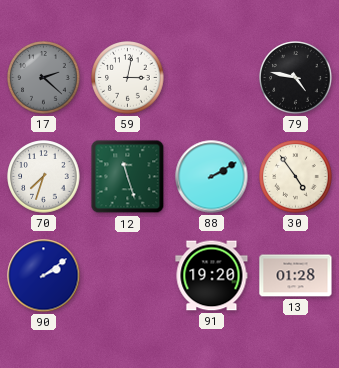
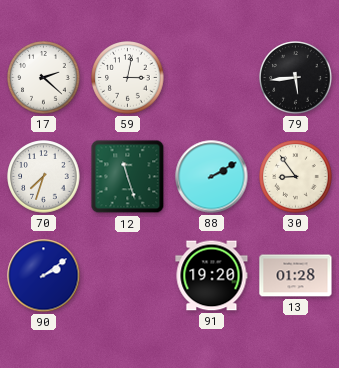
17 dial: grey -> white (44, 78)
79: 4:47 -> 5:44 (296, 78)
30: 4:54 -> 8:54 (296, 177)
